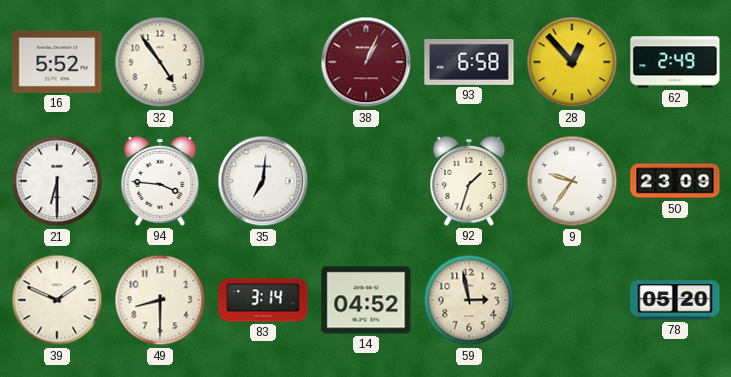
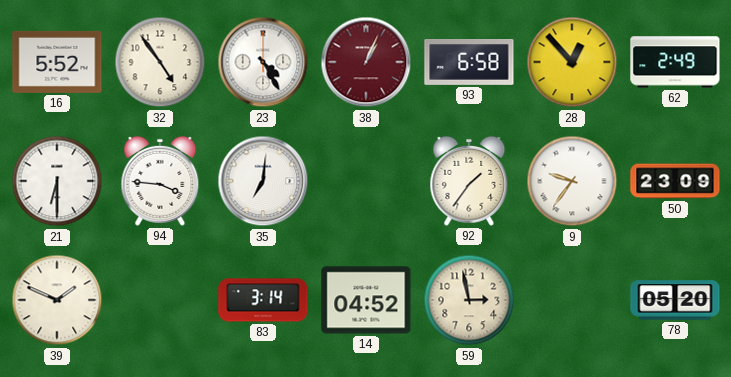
23: none -> 4:25 (263, 62)
92: 1:33 -> 1:36 (469, 181)
49: 8:30 -> none (160, 300)
